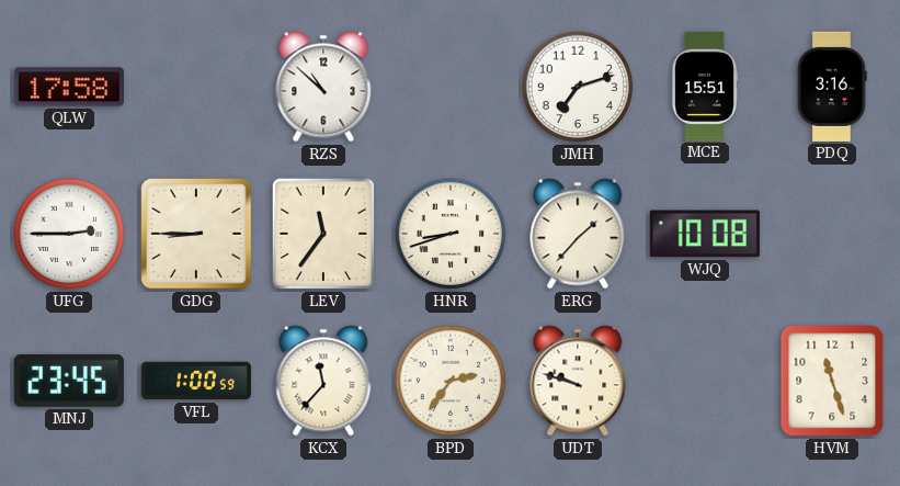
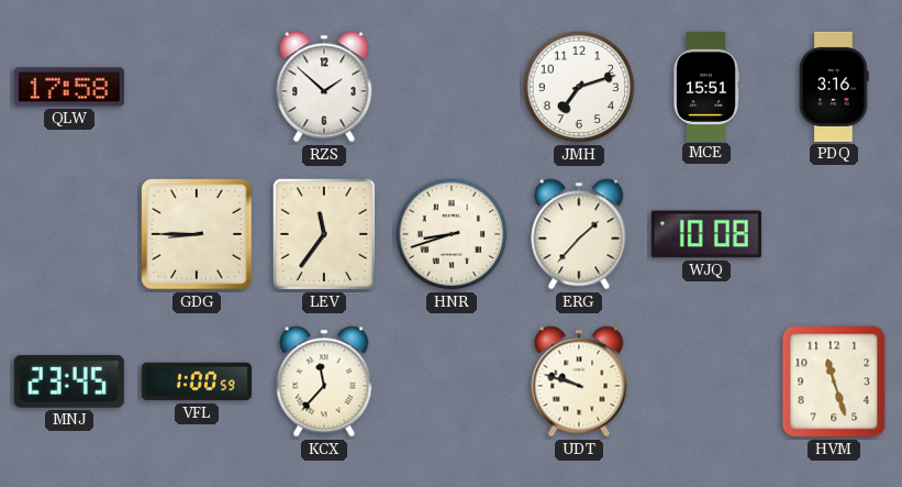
RZS: 10:52 -> 1:52 (324, 87)
UFG: 2:45 -> none (69, 234)
BPD: 2:36 -> none (451, 381)
